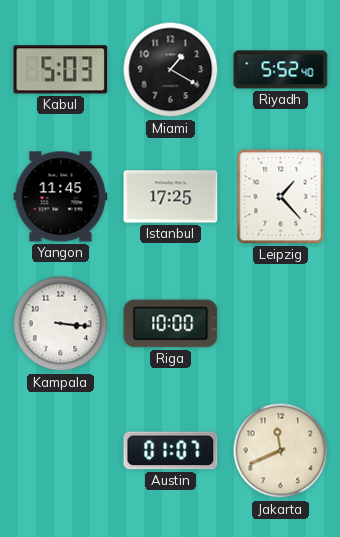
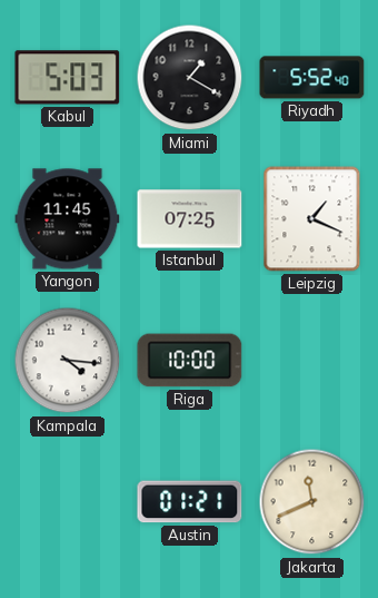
Istanbul: 17:25 -> 07:25 (190, 219)
Leipzig: 1:23 -> 1:19 (312, 219)
Kampala: 3:16 -> 4:16 (68, 361)
Austin: 01:07 -> 01:21 (190, 502)
